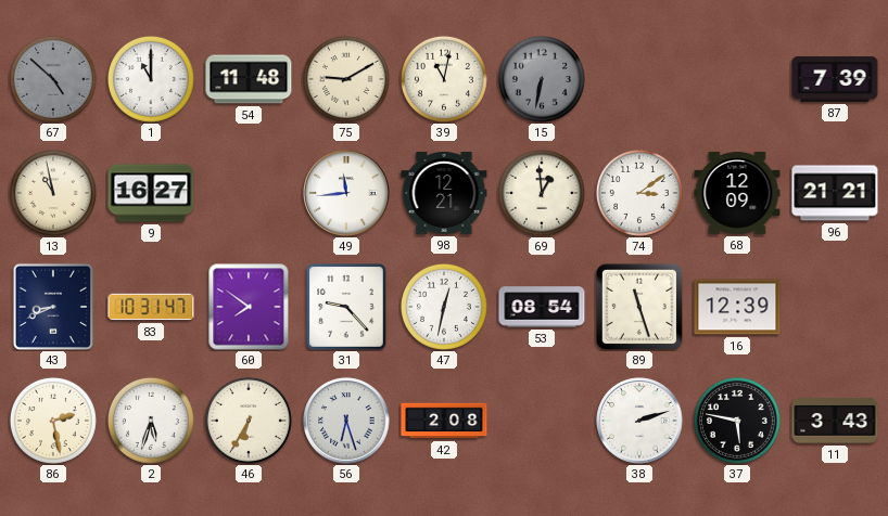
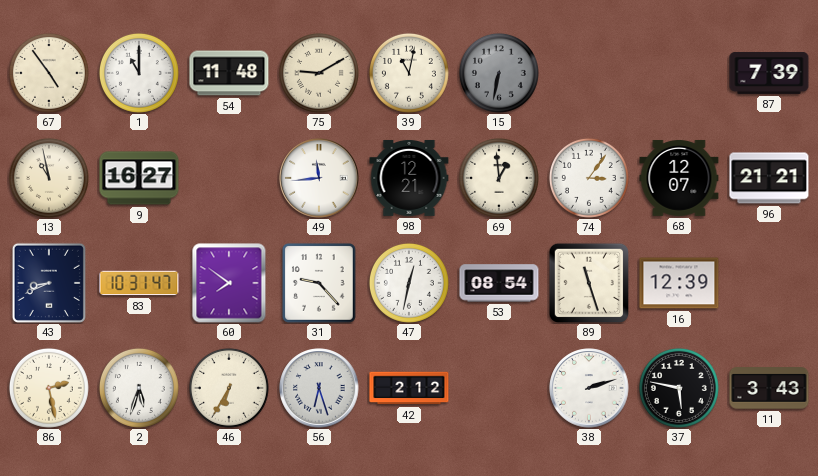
67: 4:52 -> 4:54 (49, 73)
67 dial: grey -> cream (49, 73)
74: 3:09 -> 3:06 (589, 178)
68: 12:09 -> 12:07 (679, 178)
42: 2:08 -> 2:12 (409, 388)
